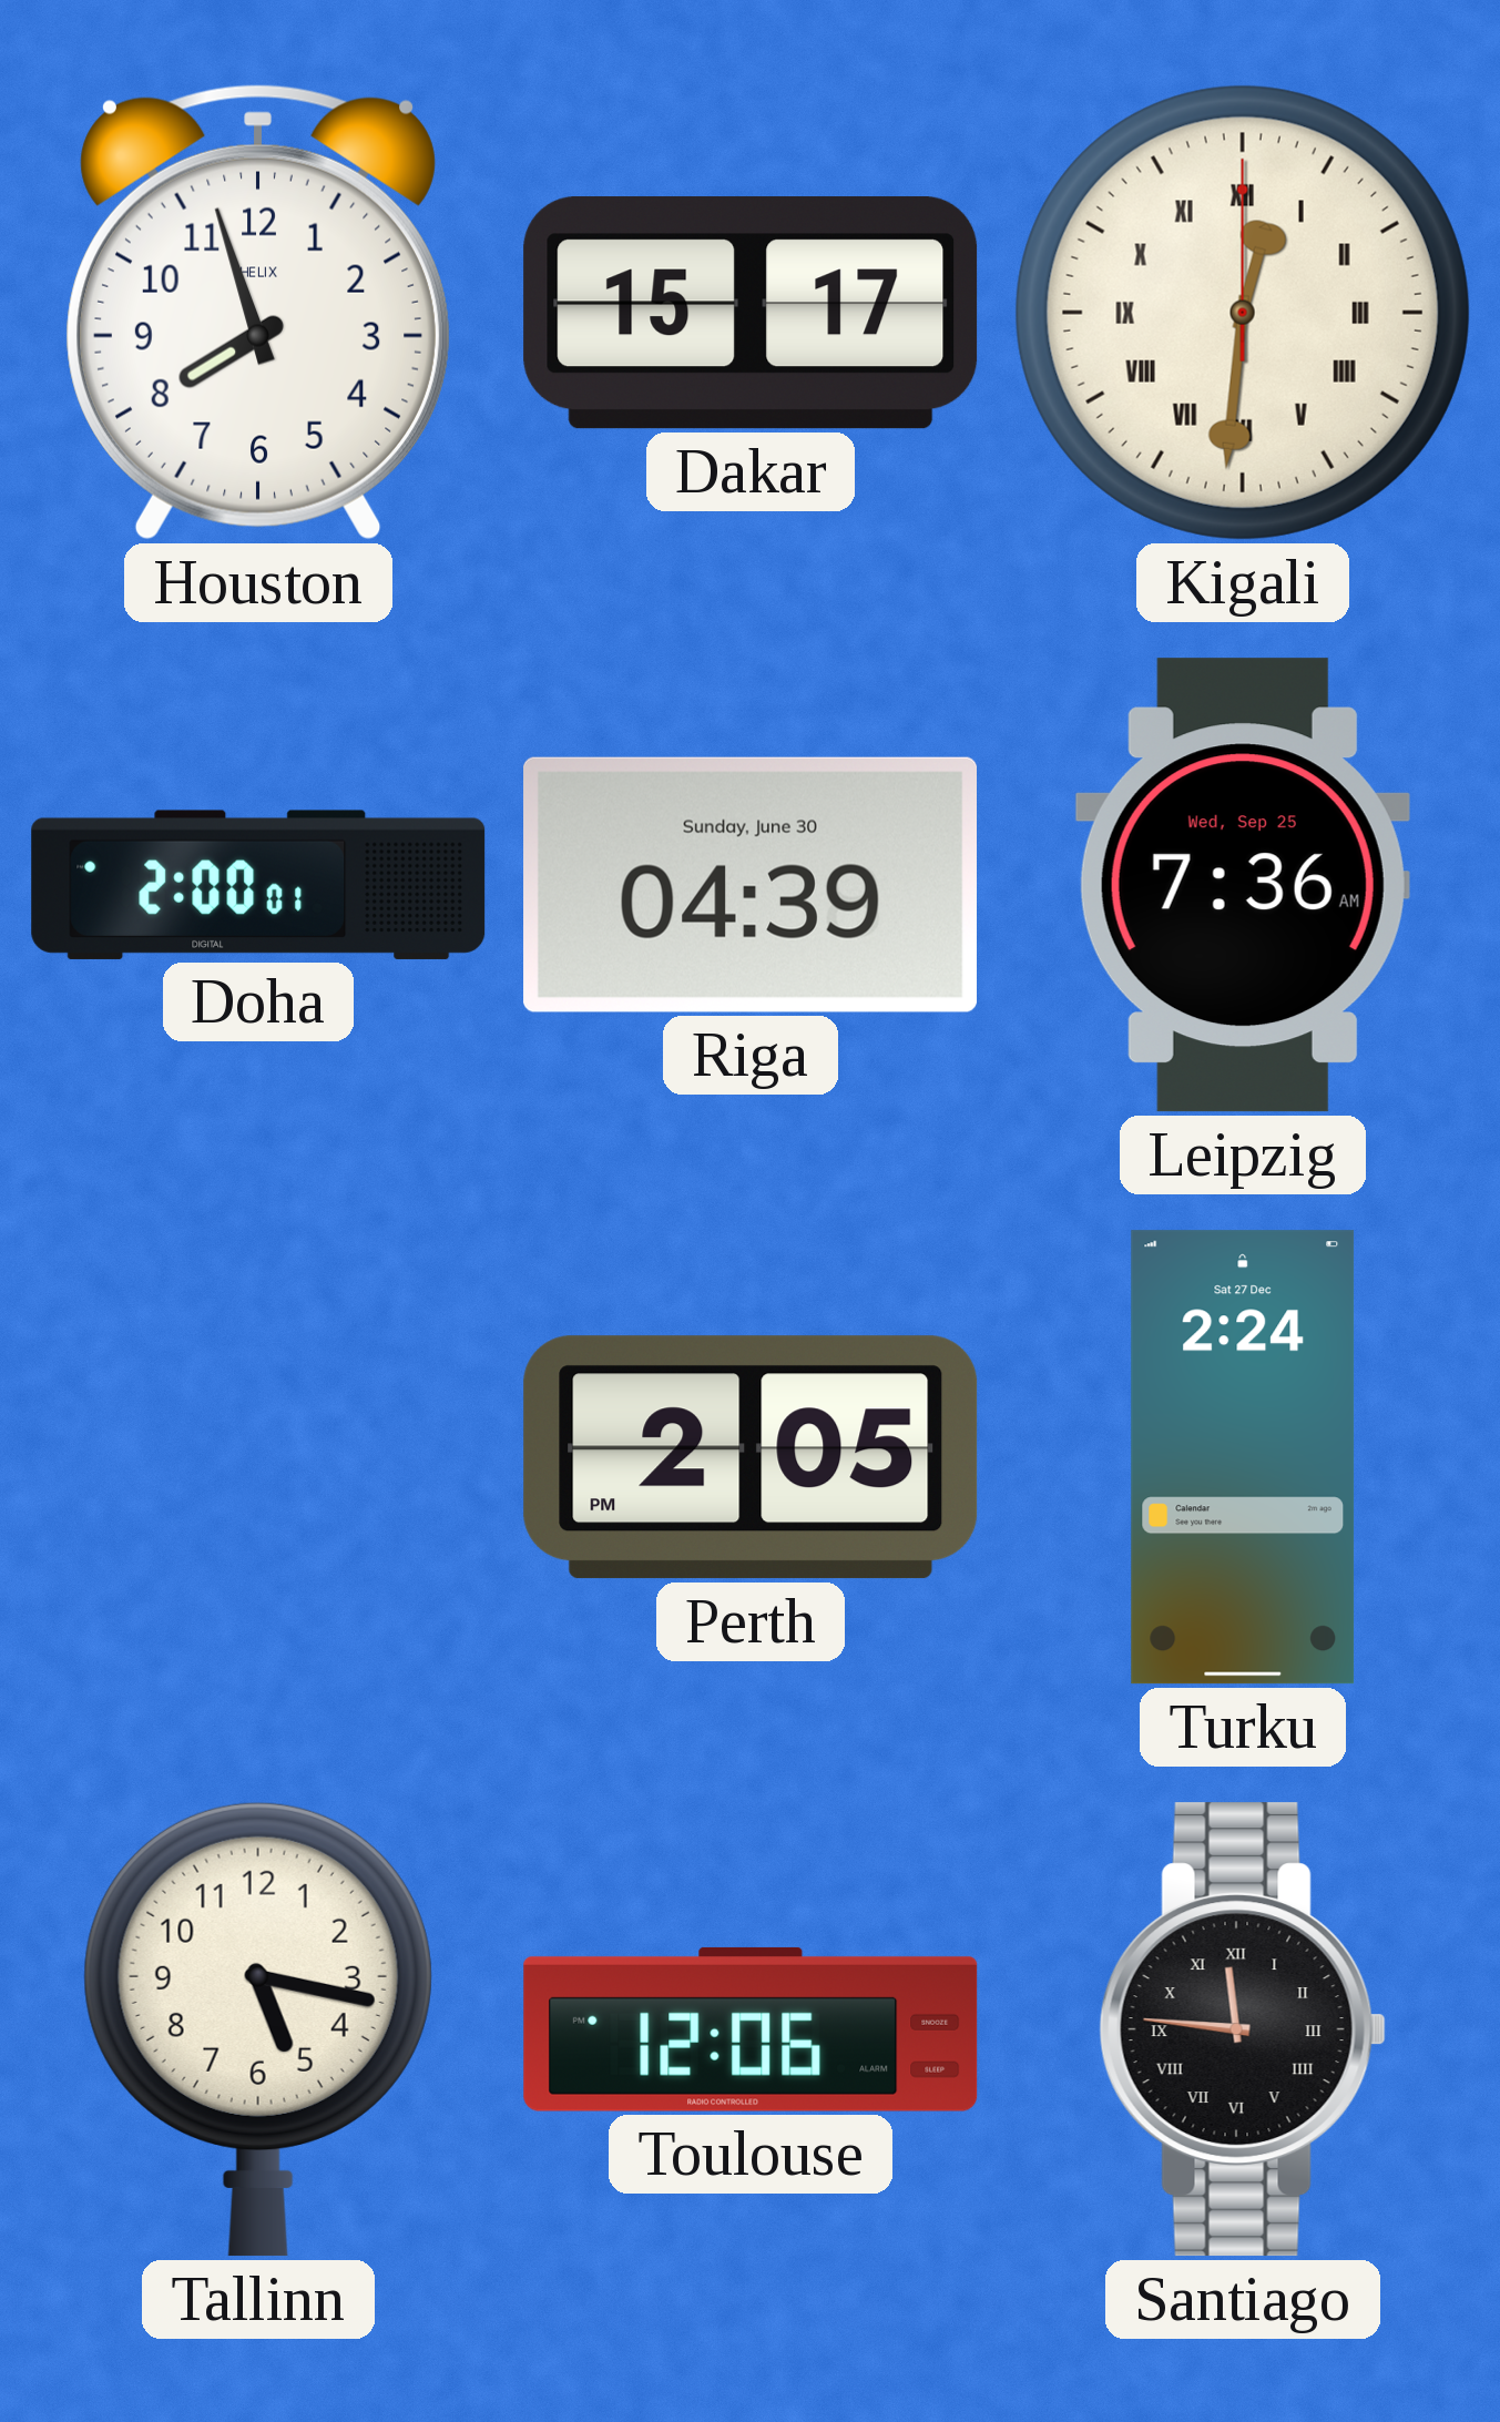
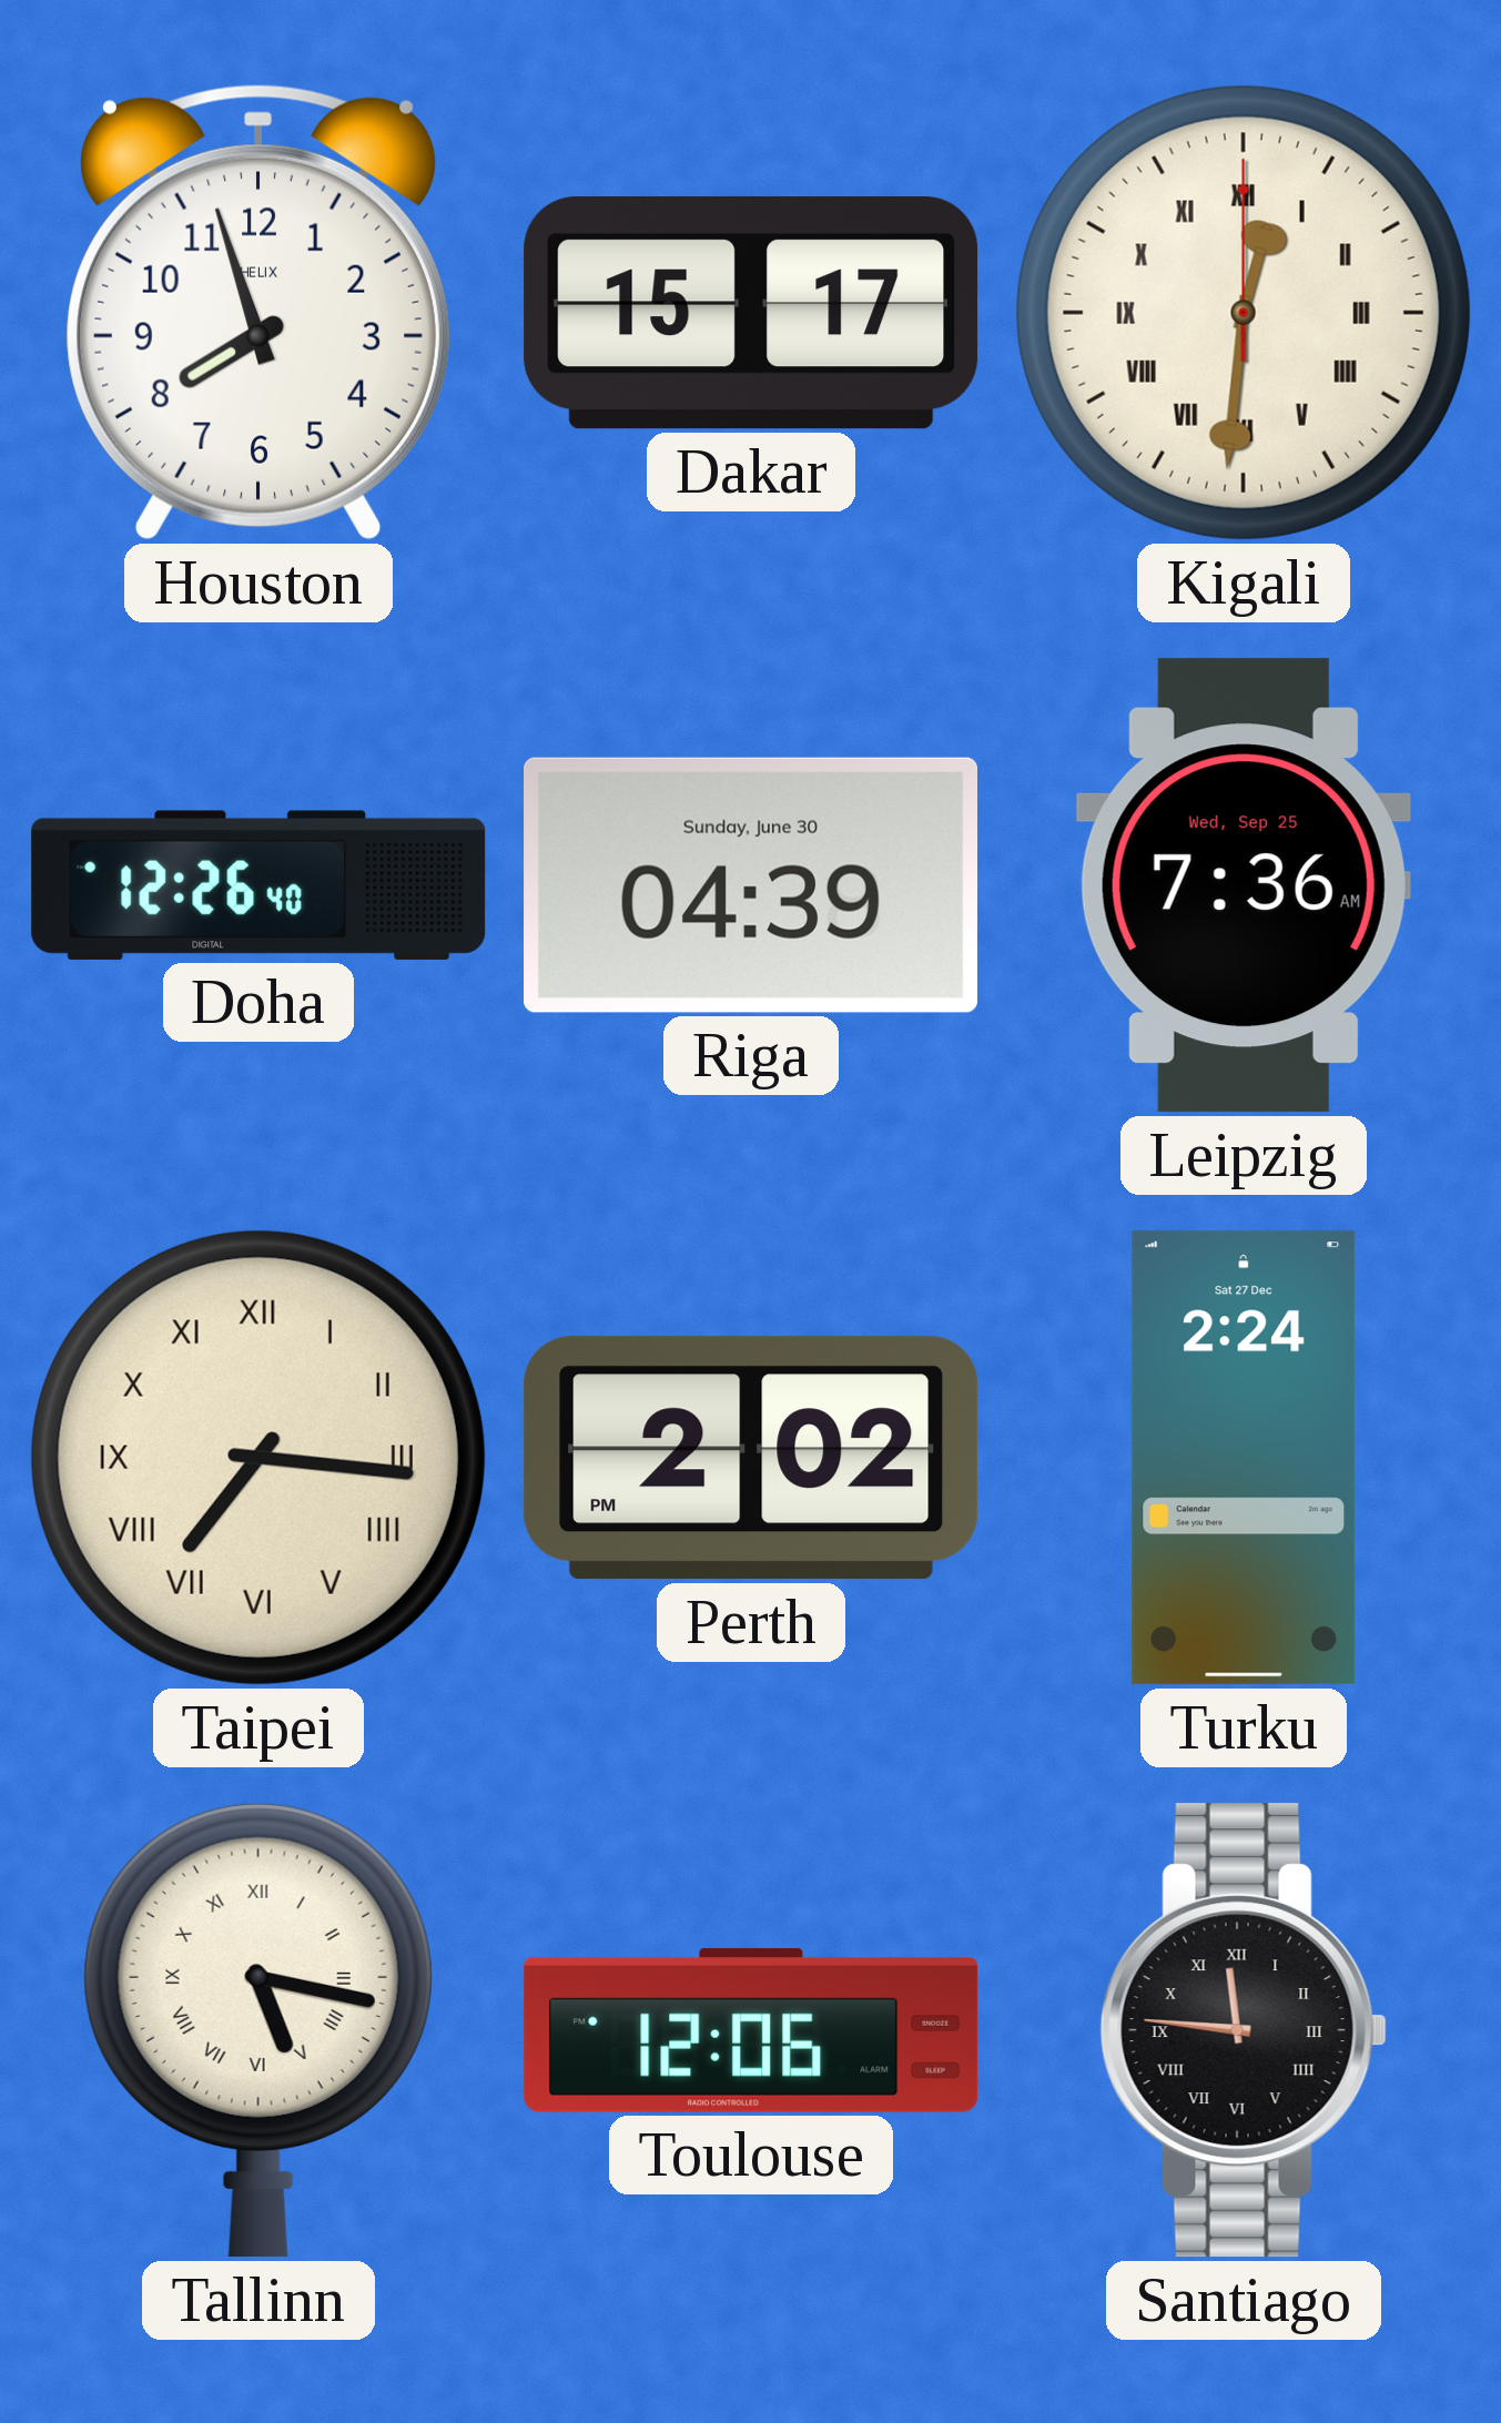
Doha: 2:00 -> 12:26 (258, 885)
Taipei: none -> 7:16 (258, 1458)
Perth: 2:05 -> 2:02 (751, 1458)
Tallinn numerals: Arabic -> Roman (258, 2030)
